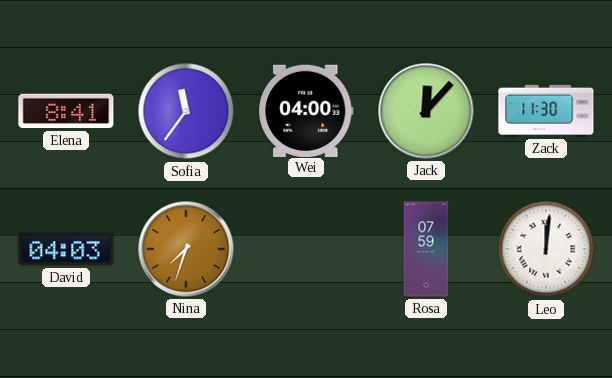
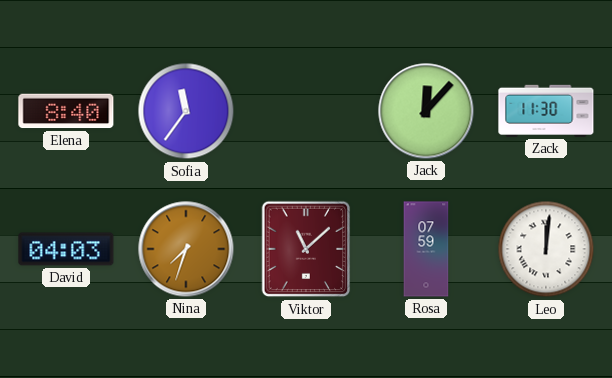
Elena: 8:41 -> 8:40 (66, 111)
Wei: 04:00 -> none (306, 110)
Viktor: none -> 11:08 (306, 249)
